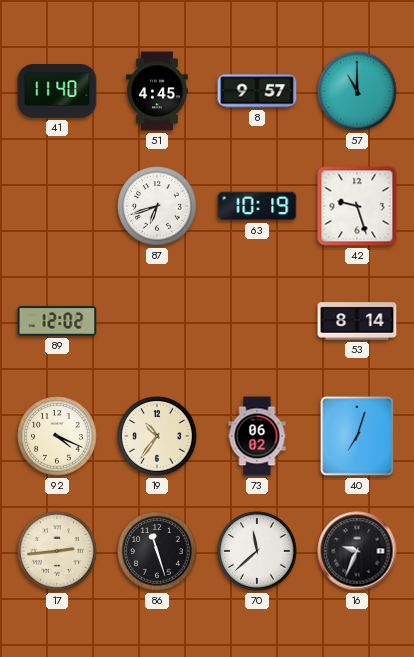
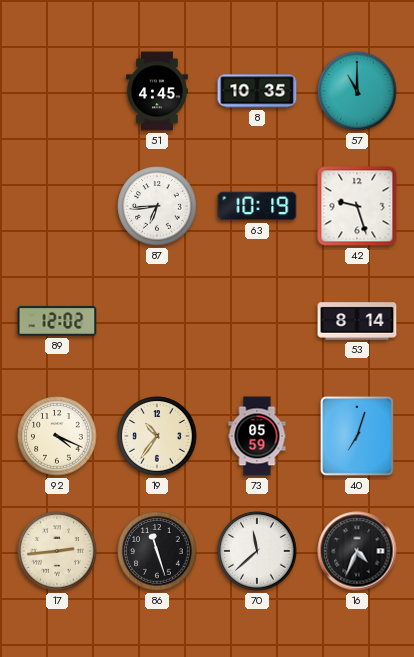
41: 11:40 -> none (57, 91)
8: 9:57 -> 10:35 (257, 91)
87: 6:42 -> 6:44 (157, 206)
73: 06:02 -> 05:59 (257, 436)
16: 9:34 -> 4:34 (357, 551)
